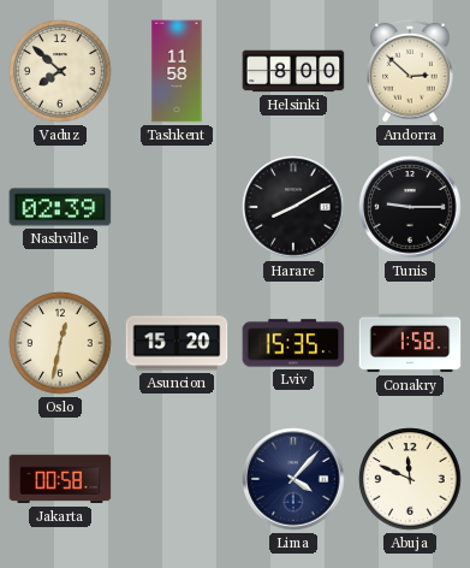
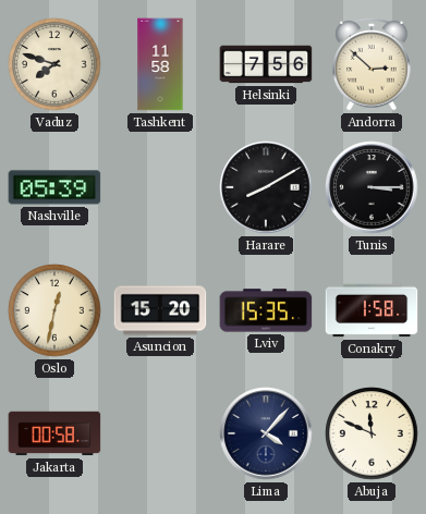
Vaduz: 7:52 -> 7:48 (54, 64)
Helsinki: 8:00 -> 7:56 (266, 64)
Nashville: 02:39 -> 05:39 (54, 187)
Tunis: 9:15 -> 3:15 (372, 187)
